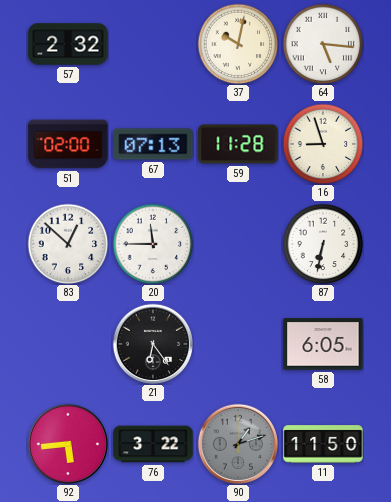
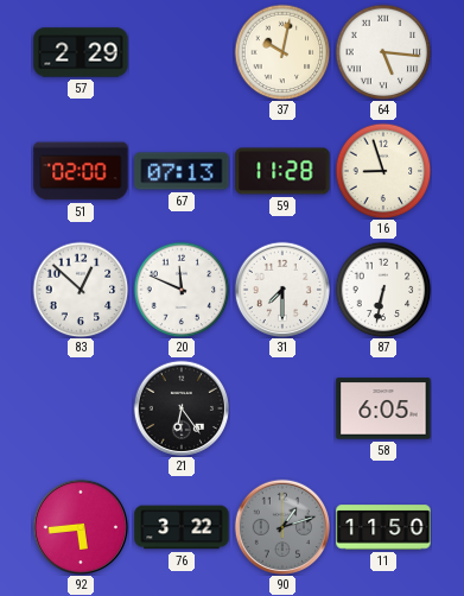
57: 2:32 -> 2:29 (81, 52)
20: 11:45 -> 11:49 (182, 290)
31: none -> 7:30 (282, 290)
